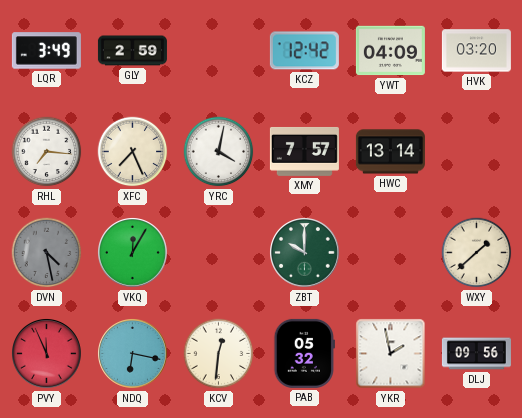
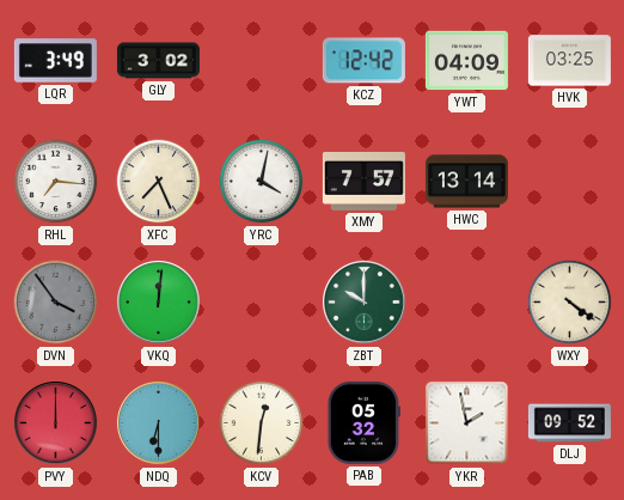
GLY: 2:59 -> 3:02 (158, 61)
HVK: 03:20 -> 03:25 (569, 61)
DVN: 4:28 -> 3:54 (56, 303)
VKQ: 12:05 -> 12:01 (159, 303)
WXY: 1:38 -> 4:21 (570, 303)
PVY: 11:56 -> 12:00 (56, 423)
NDQ: 6:17 -> 6:30 (159, 423)
DLJ: 09:56 -> 09:52 (569, 423)
